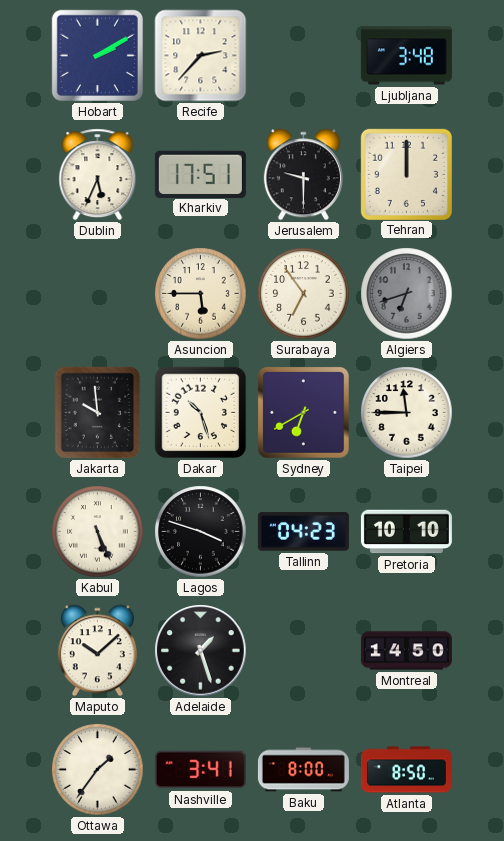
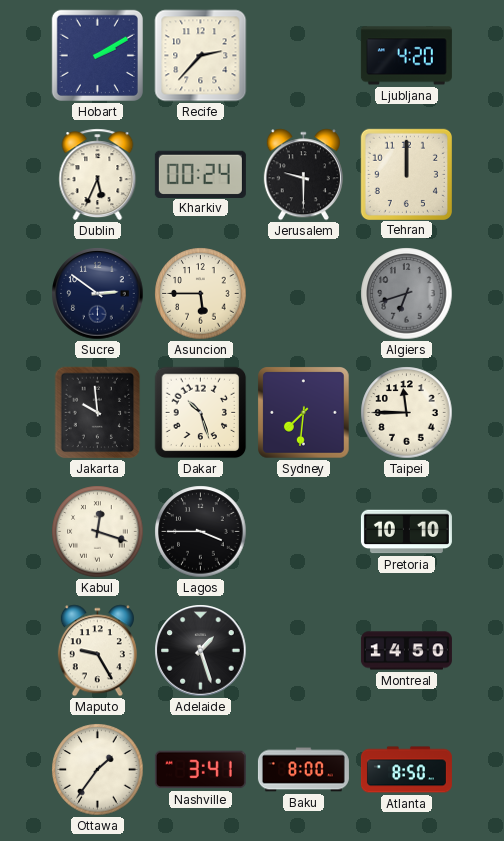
Ljubljana: 3:48 -> 4:20 (406, 56)
Kharkiv: 17:51 -> 00:24 (200, 174)
Sucre: none -> 2:51 (98, 294)
Surabaya: 6:54 -> none (304, 294)
Sydney: 6:40 -> 7:31 (304, 413)
Kabul: 5:26 -> 12:18 (98, 532)
Lagos: 3:48 -> 3:45 (201, 532)
Tallinn: 04:23 -> none (303, 532)
Maputo: 10:08 -> 9:25 (97, 651)
